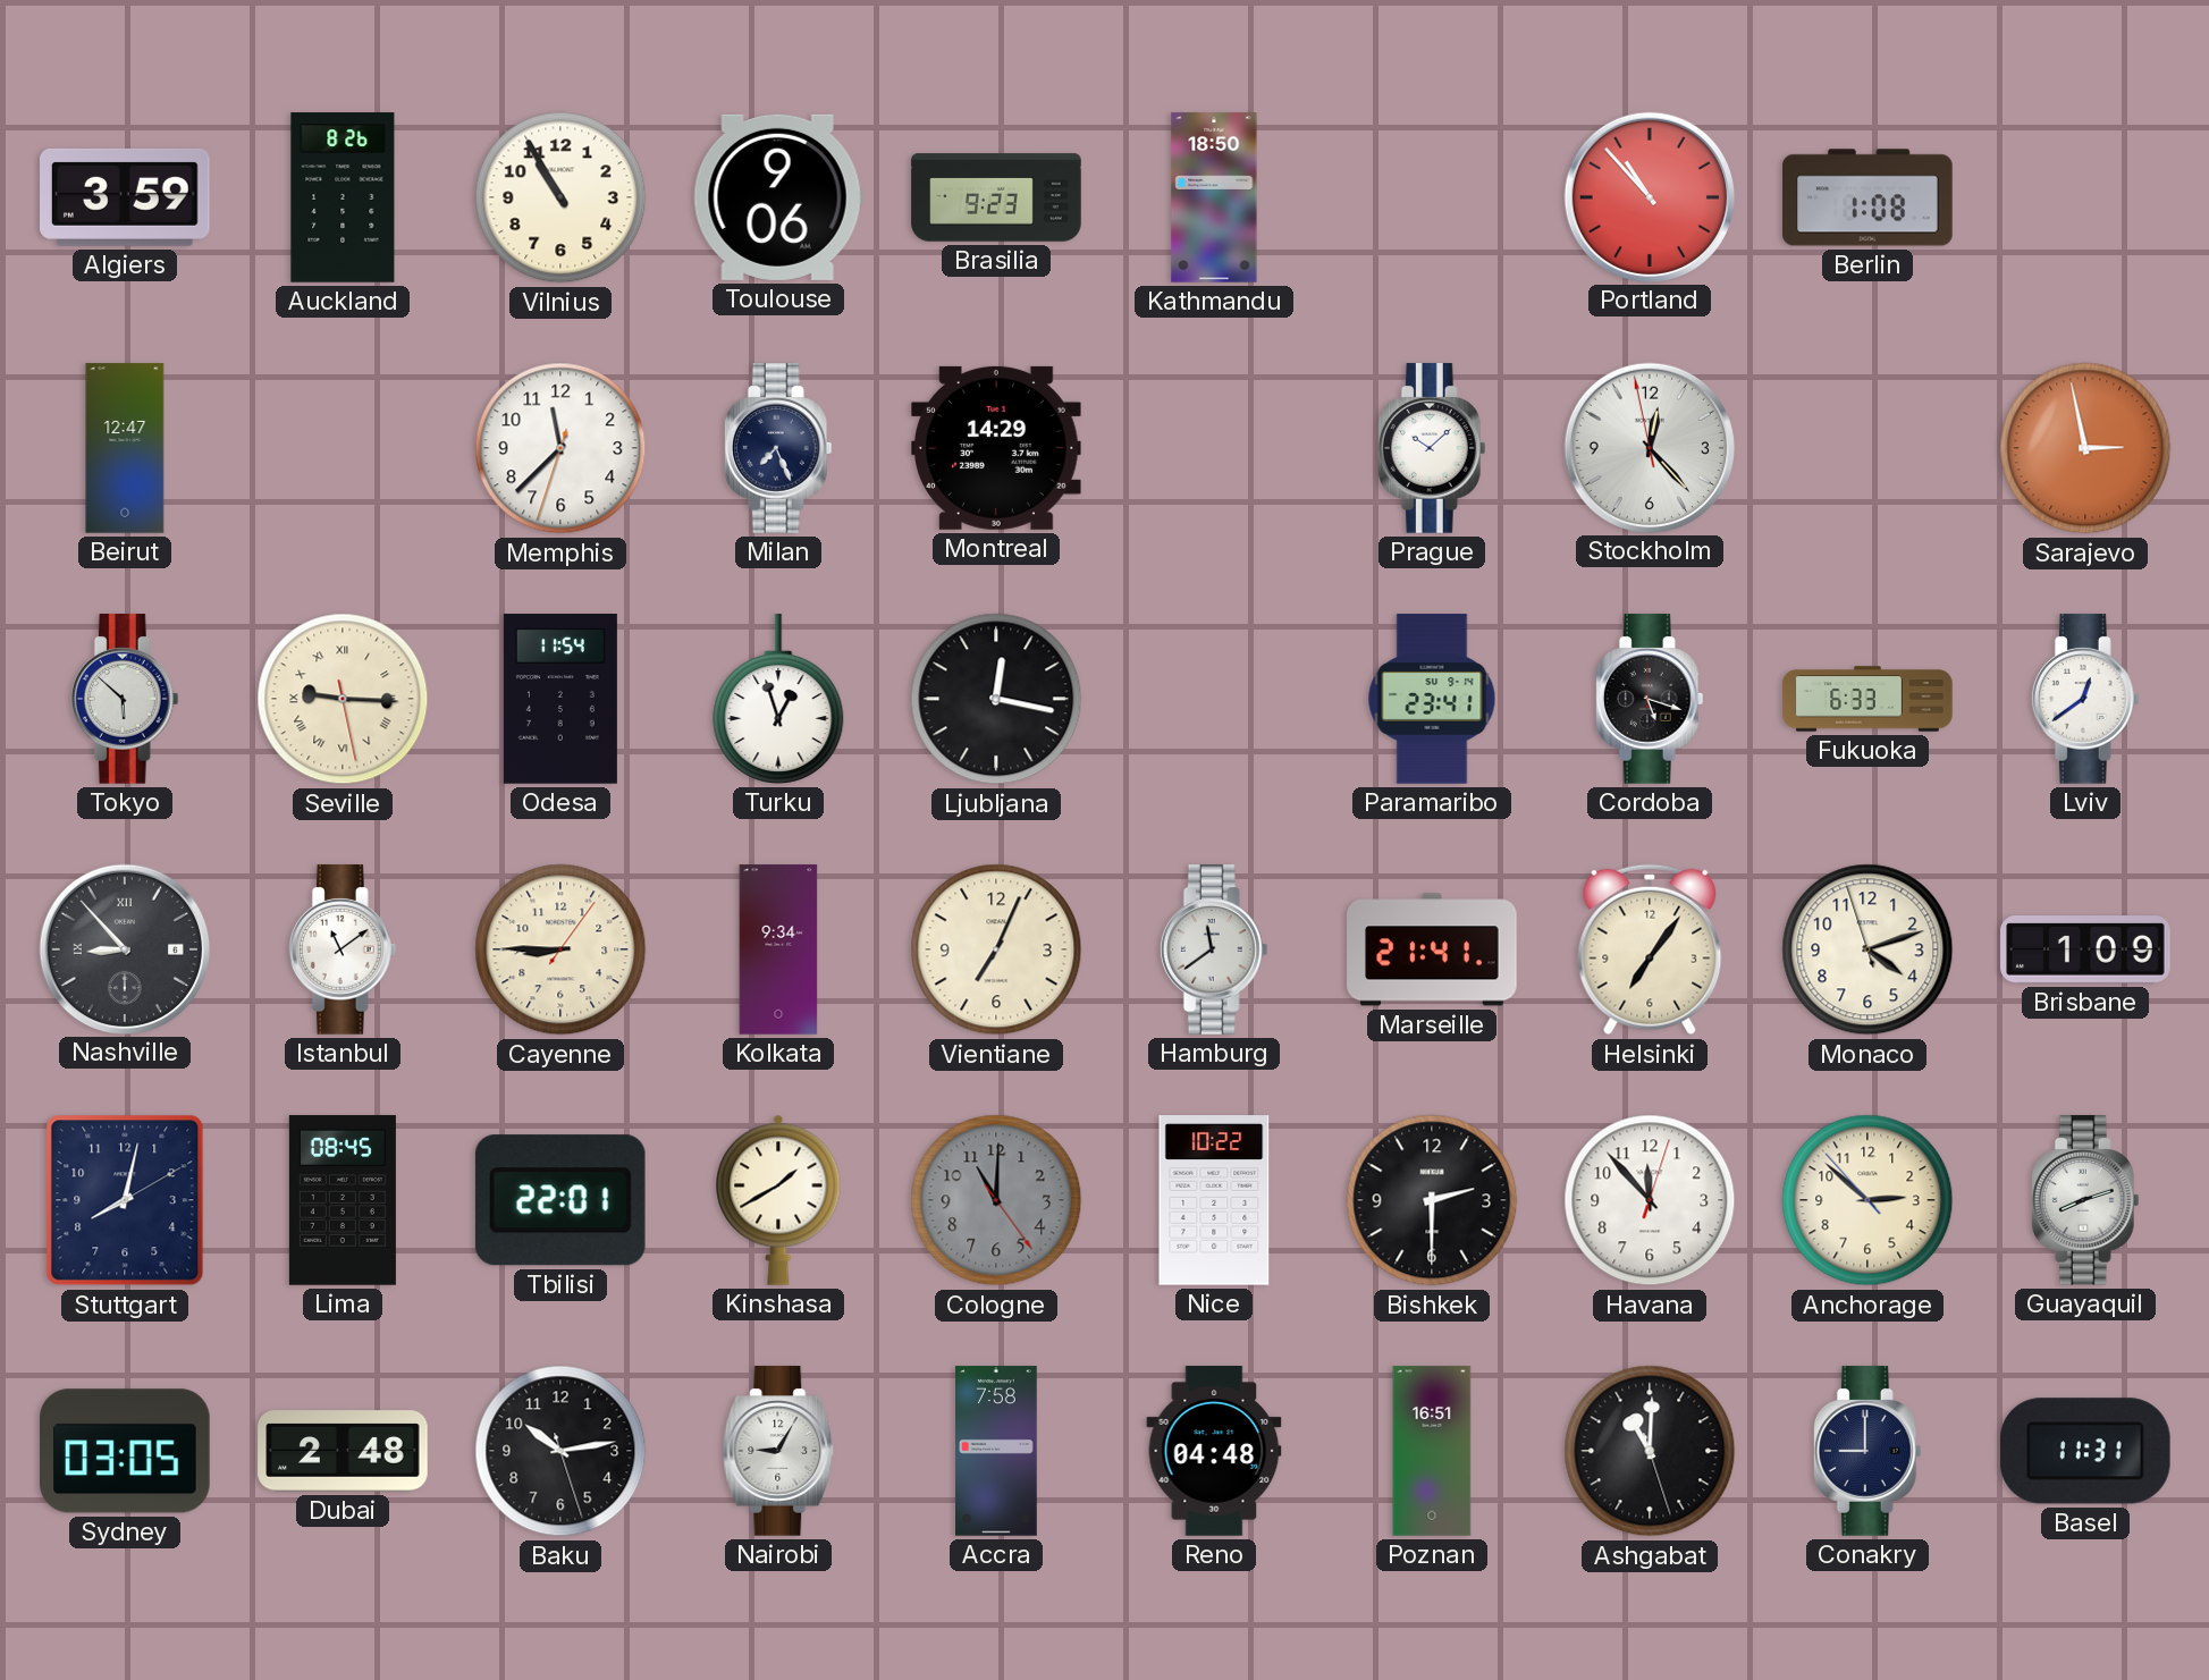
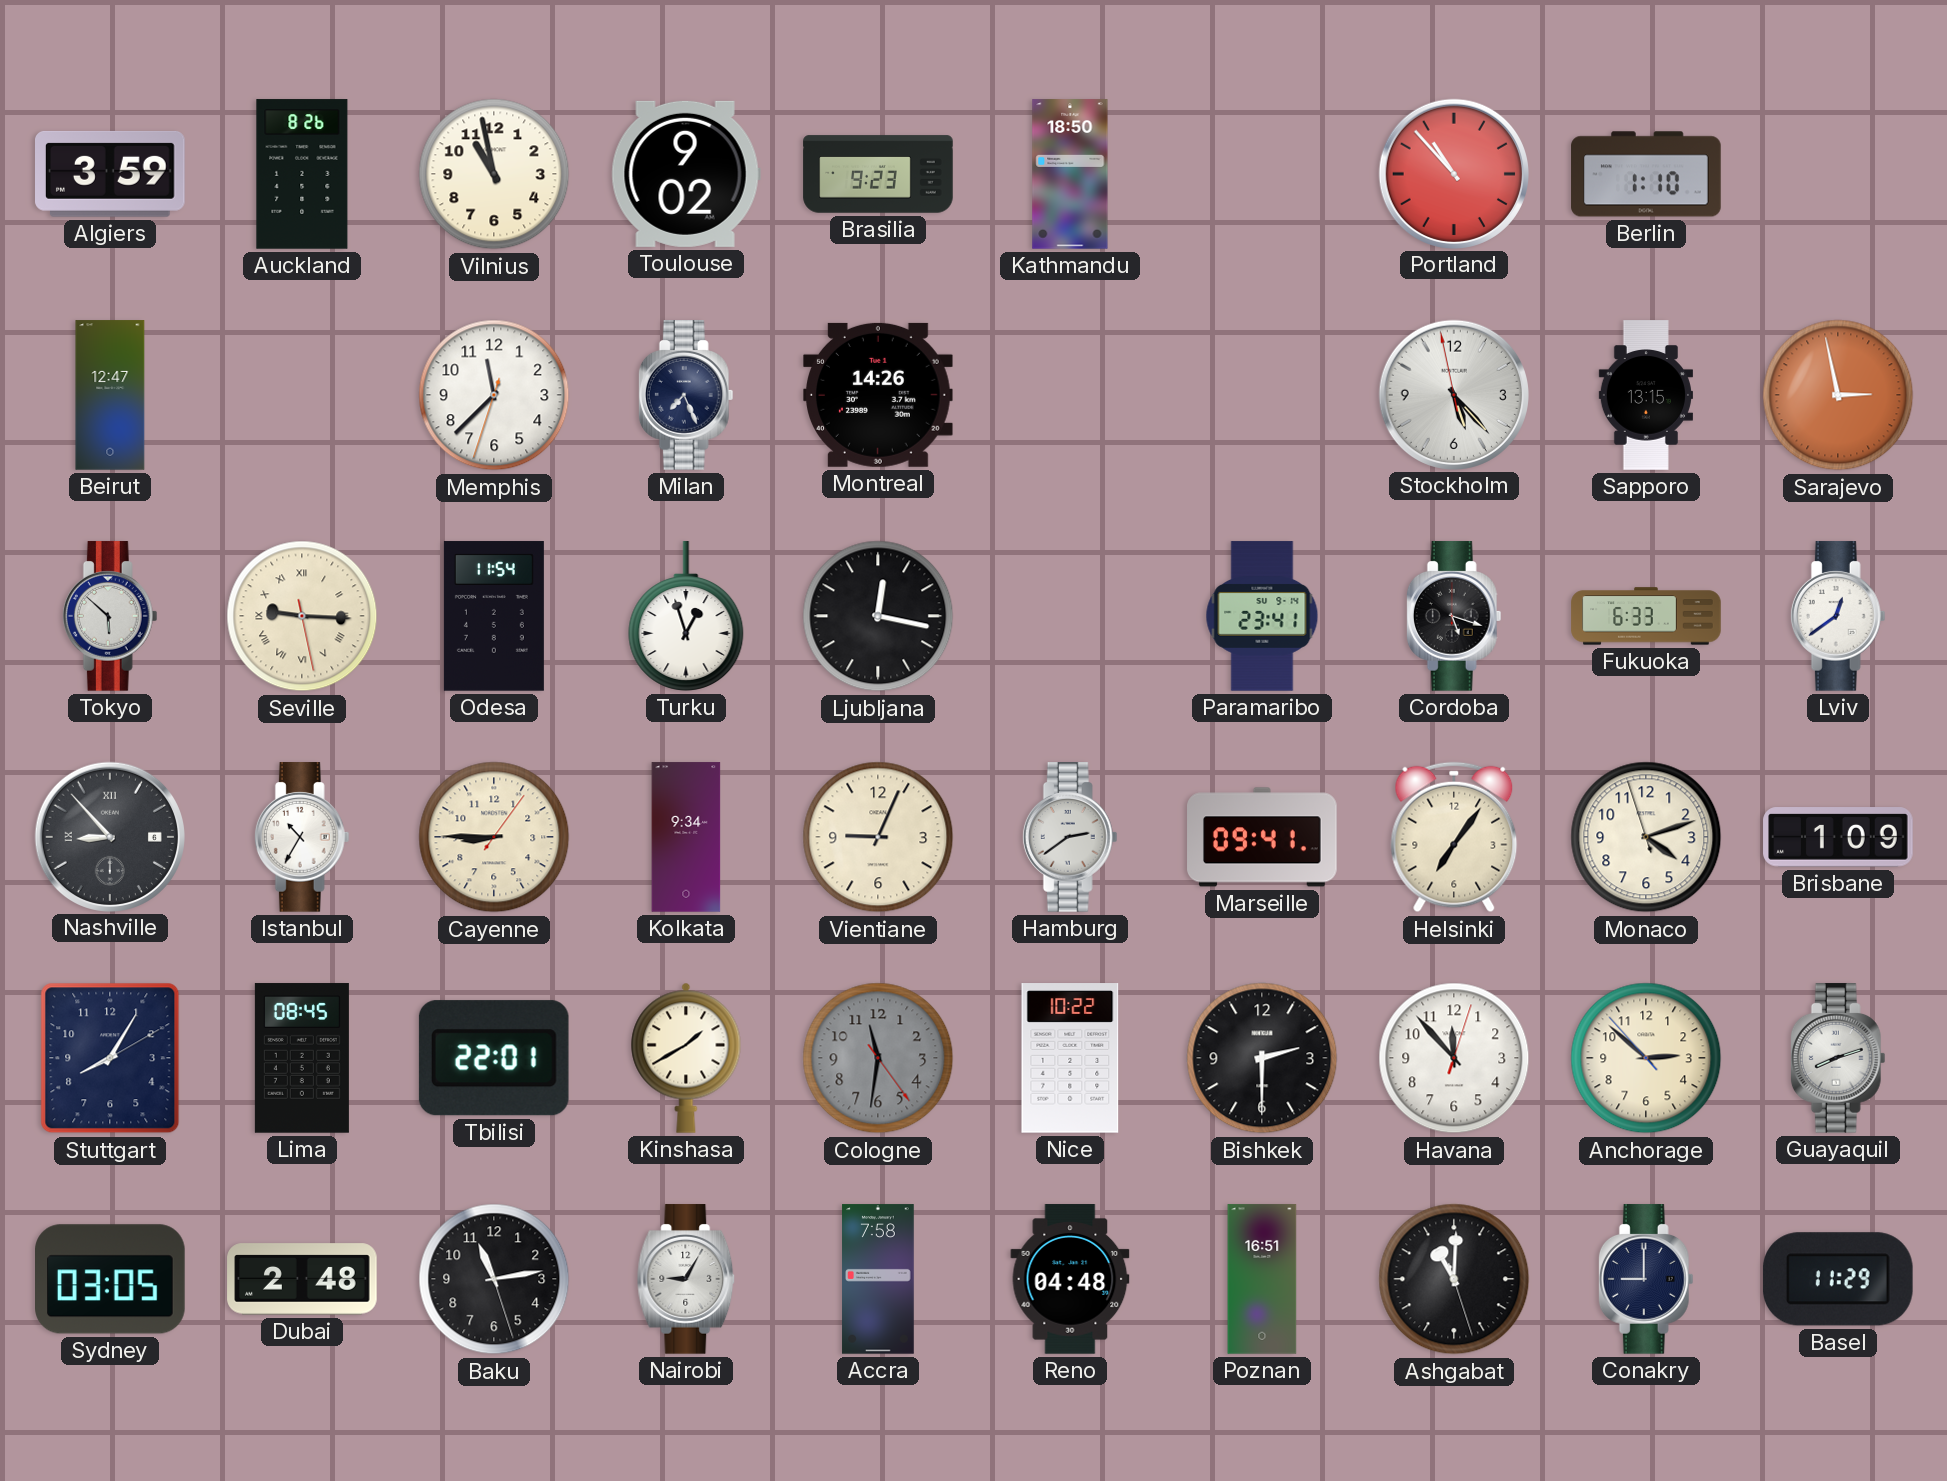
Vilnius: 10:55 -> 10:58 (494, 174)
Toulouse: 9:06 -> 9:02 (686, 174)
Berlin: 1:08 -> 1:10 (1646, 174)
Montreal: 14:29 -> 14:26 (879, 395)
Prague: 10:08 -> none (1432, 448)
Stockholm: 12:22 -> 5:22 (1453, 394)
Sapporo: none -> 13:15 (1646, 395)
Istanbul: 11:09 -> 10:35 (302, 837)
Vientiane: 7:04 -> 9:04 (878, 837)
Hamburg: 11:39 -> 2:39 (1070, 837)
Marseille: 21:41 -> 09:41 (1262, 837)
Stuttgart: 8:02 -> 8:05 (110, 1058)
Cologne: 11:00 -> 11:31 (878, 1058)
Baku: 10:13 -> 11:13 (494, 1279)
Basel: 11:31 -> 11:29 (1838, 1279)
